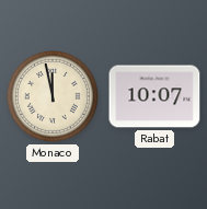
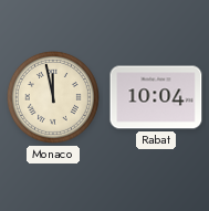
Rabat: 10:07 -> 10:04 (156, 97)
